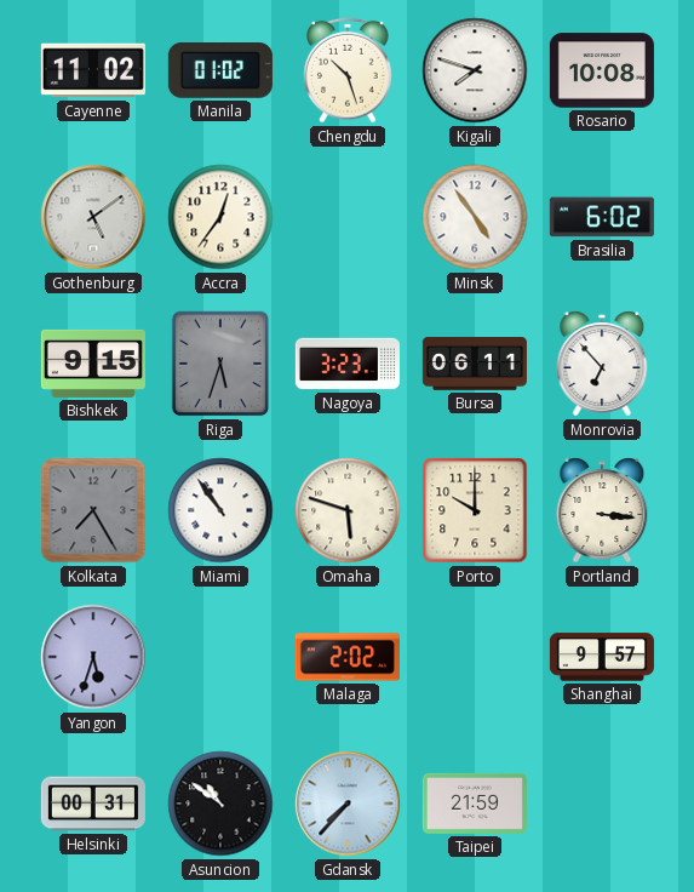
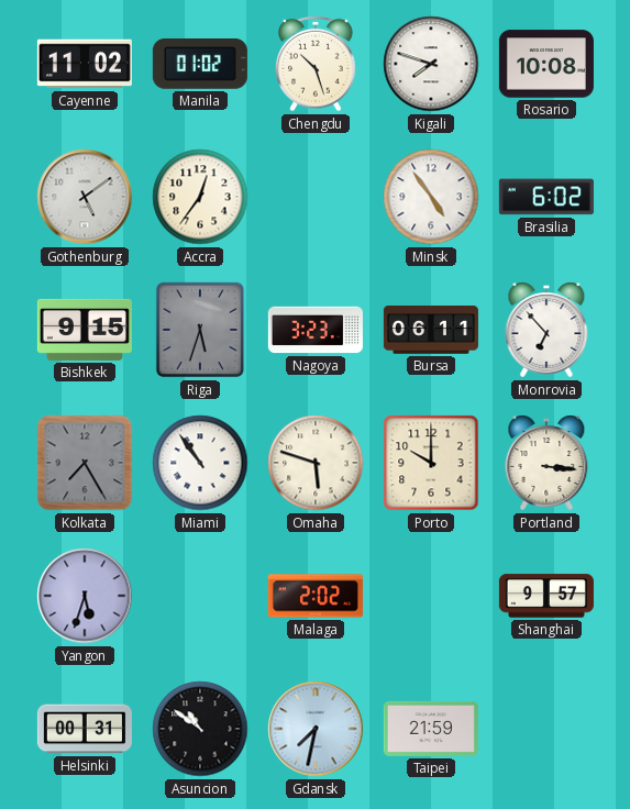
Gdansk: 7:37 -> 7:32 (316, 729)
